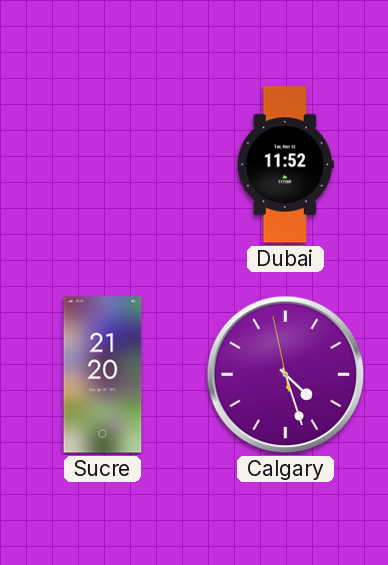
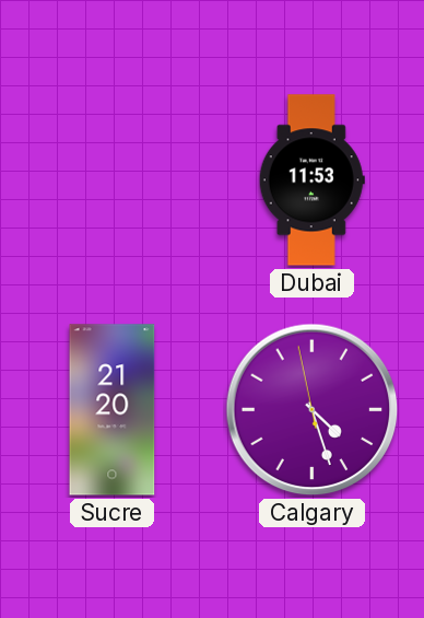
Dubai: 11:52 -> 11:53 (311, 180)
